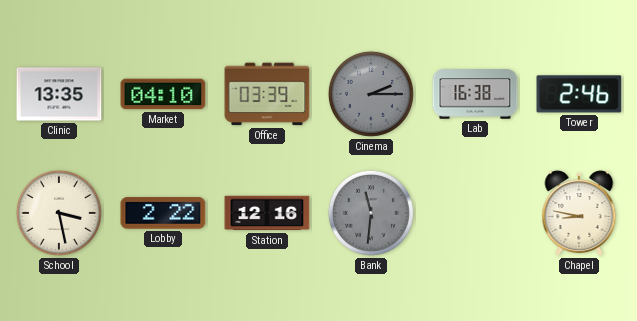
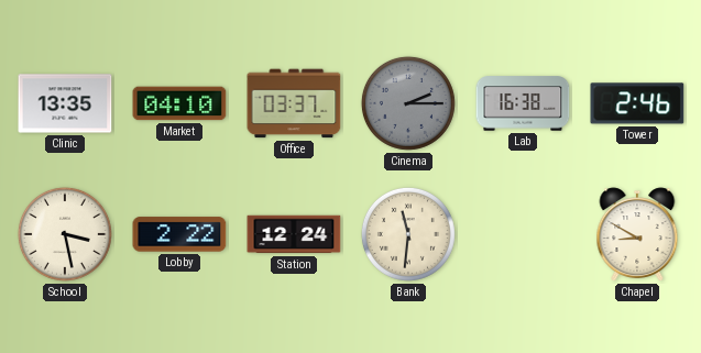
Office: 03:39 -> 03:37 (294, 103)
Station: 12:16 -> 12:24 (294, 234)
Bank dial: grey -> cream (408, 234)
Chapel: 8:47 -> 8:50 (637, 234)
